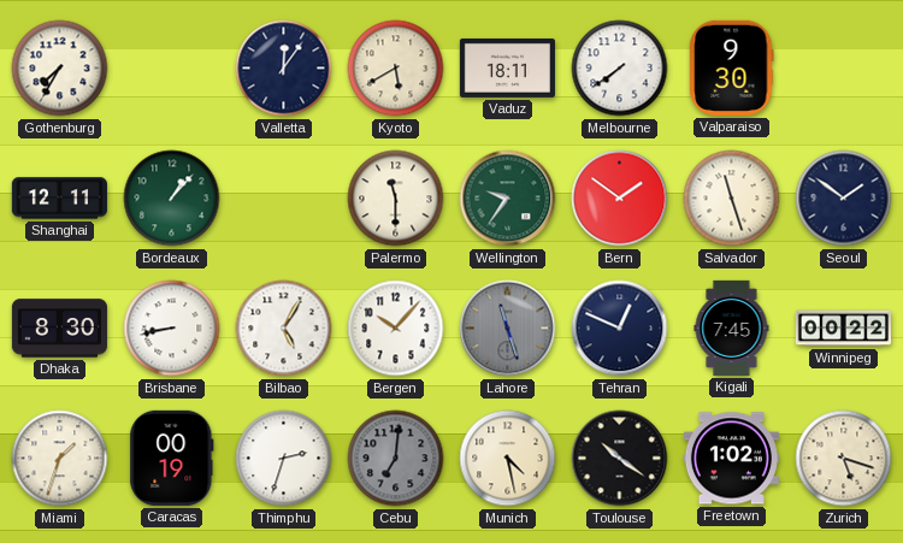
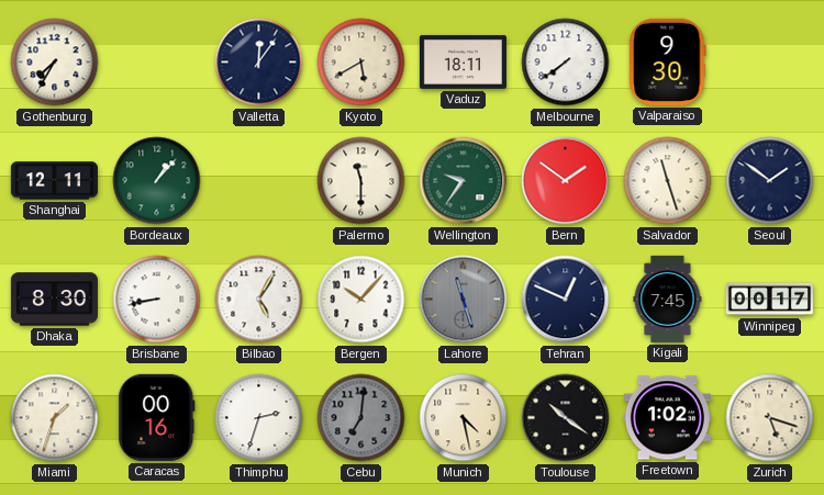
Winnipeg: 00:22 -> 00:17 (769, 300)
Caracas: 00:19 -> 00:16 (157, 417)
